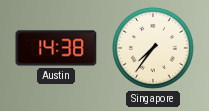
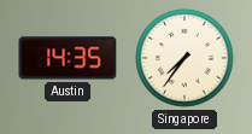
Austin: 14:38 -> 14:35 (68, 58)
